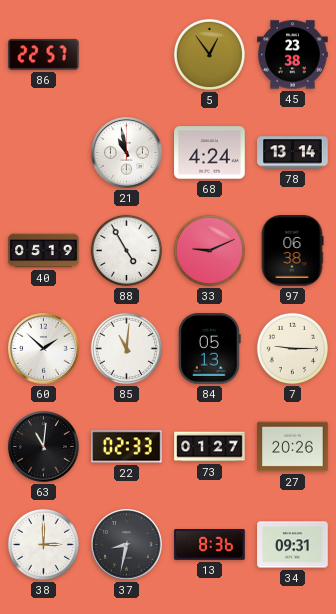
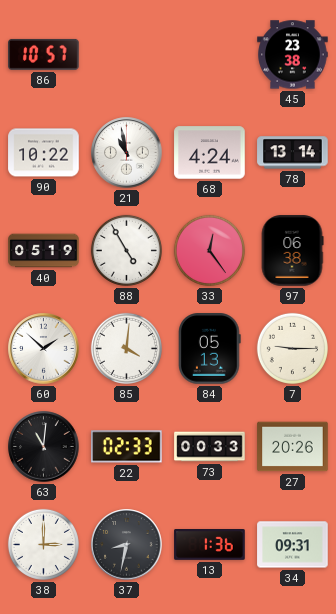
86: 22:57 -> 10:57 (44, 54)
5: 12:54 -> none (209, 54)
90: none -> 10:22 (44, 153)
33: 9:11 -> 12:24 (209, 250)
85: 11:01 -> 4:01 (126, 348)
73: 01:27 -> 00:33 (210, 447)
13: 8:36 -> 1:36 (210, 545)
